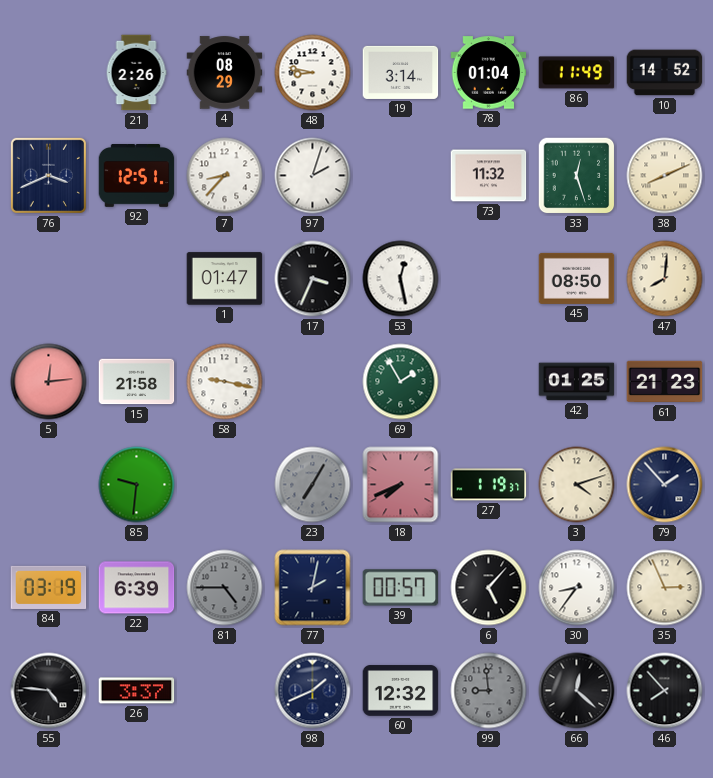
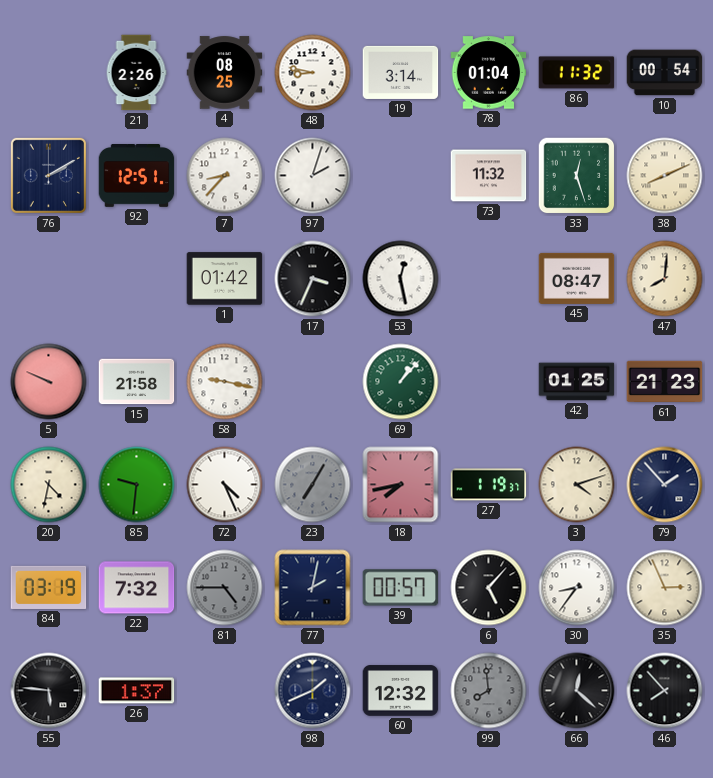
4: 08:29 -> 08:25 (225, 73)
86: 11:49 -> 11:32 (577, 73)
10: 14:52 -> 00:54 (665, 73)
76: 3:41 -> 2:10 (48, 175)
1: 01:47 -> 01:42 (225, 279)
45: 08:50 -> 08:47 (577, 278)
5: 12:14 -> 9:49 (49, 382)
69: 1:55 -> 1:07 (401, 382)
20: none -> 4:32 (49, 485)
72: none -> 4:26 (225, 485)
18: 7:41 -> 7:43 (401, 485)
22: 6:39 -> 7:32 (137, 588)
55: 4:46 -> 5:46 (49, 691)
26: 3:37 -> 1:37 (137, 691)
99: 8:59 -> 7:59 (489, 691)
